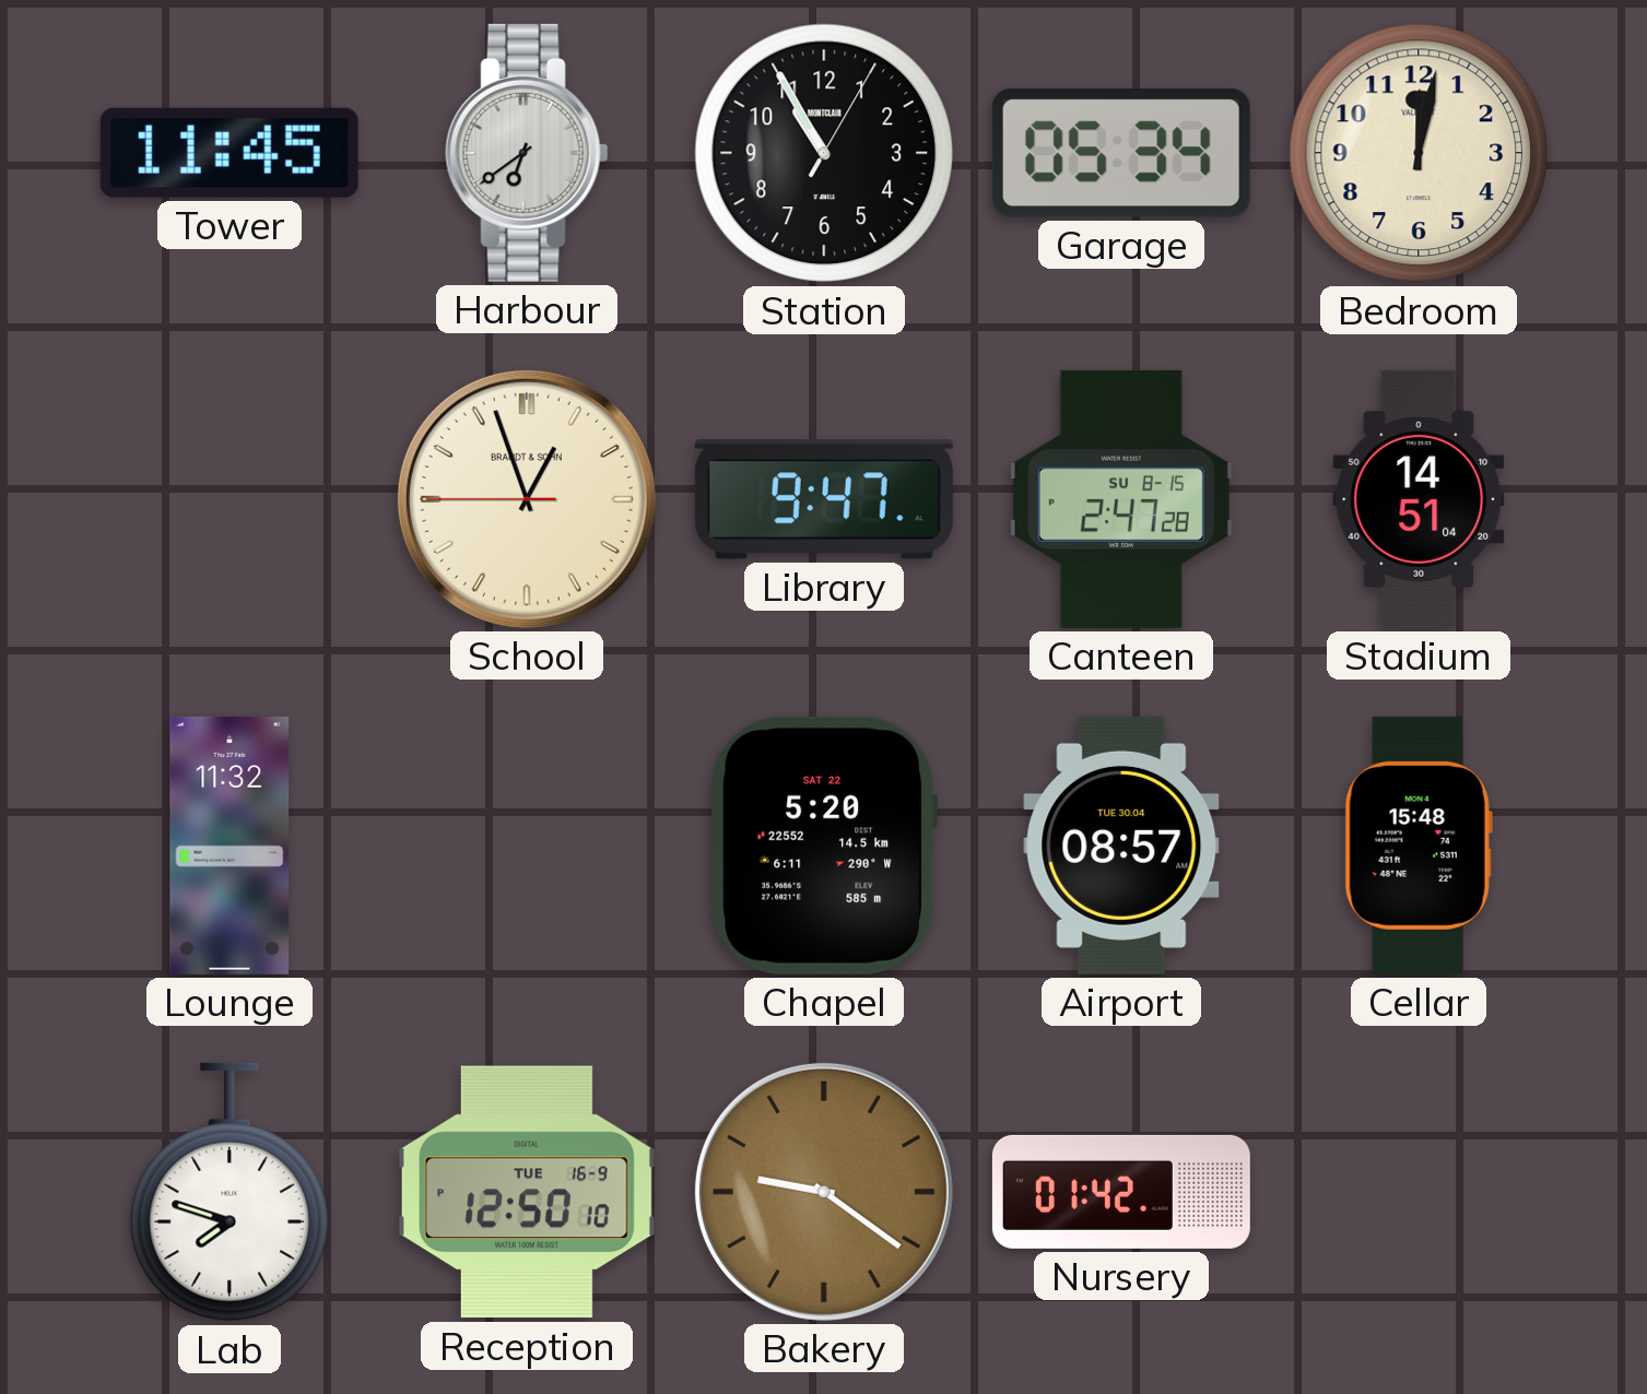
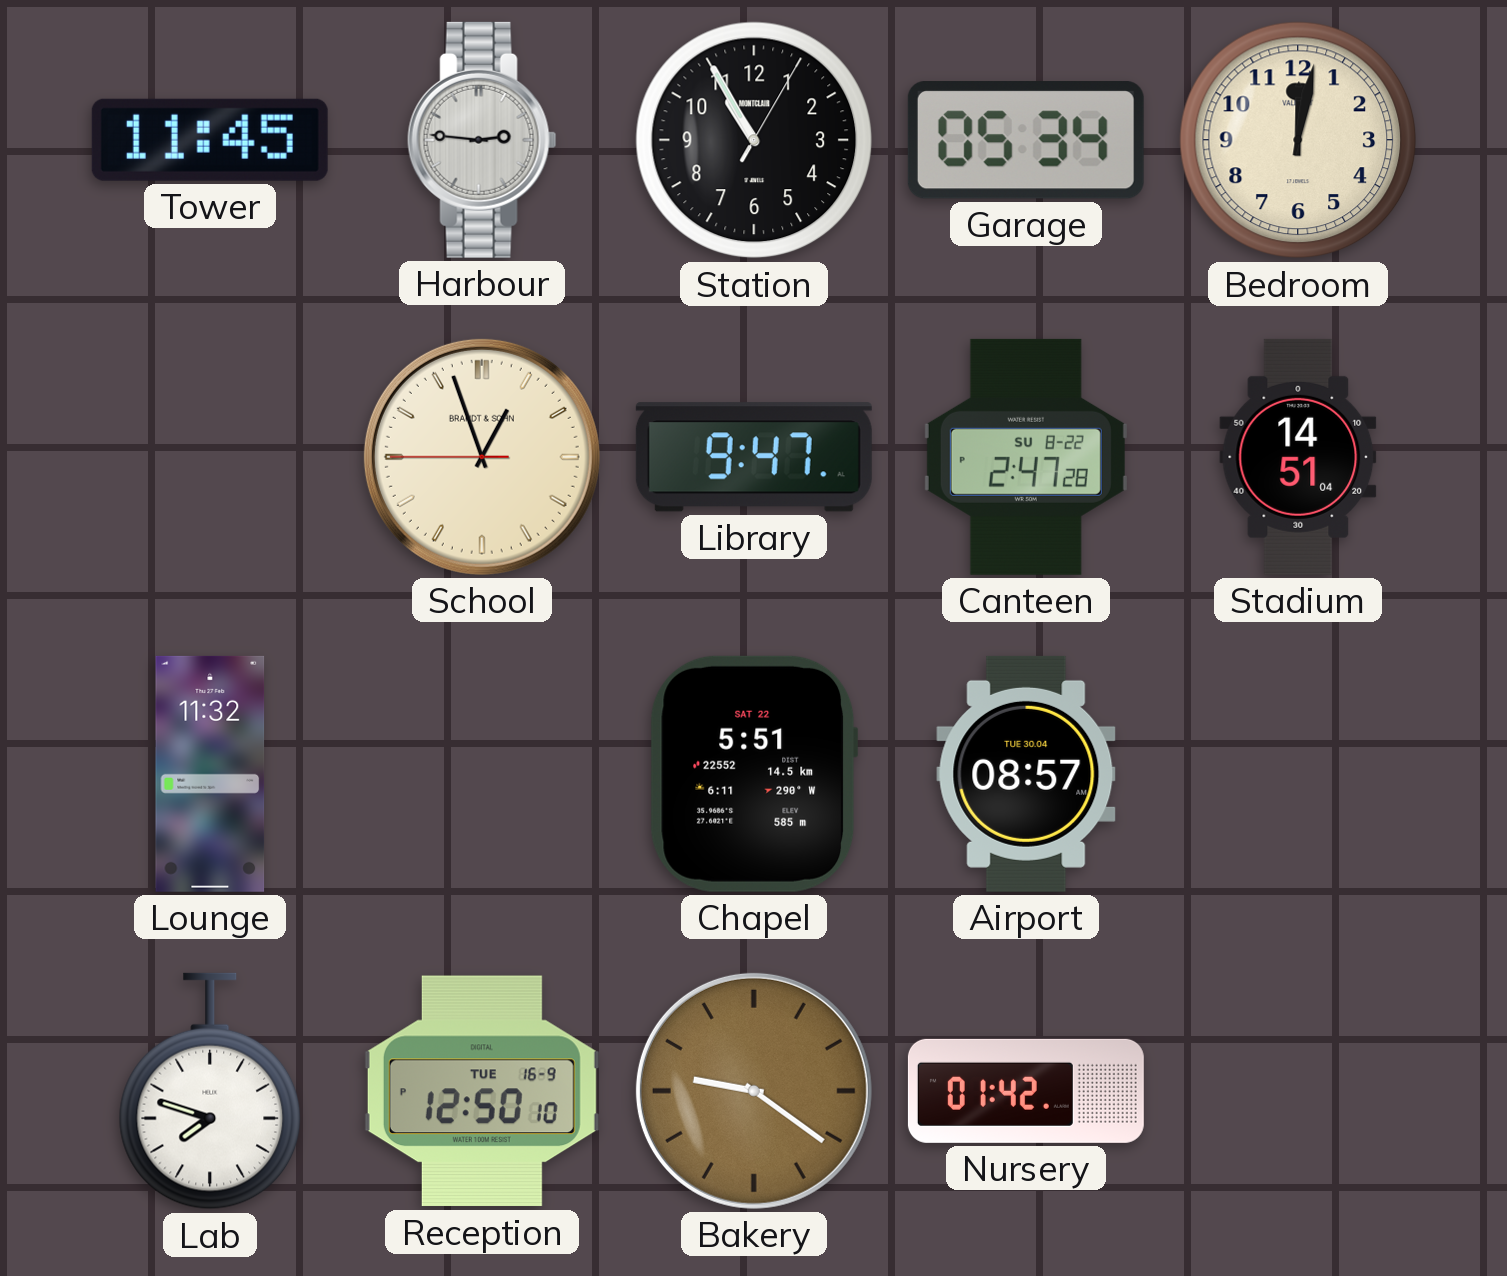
Harbour: 6:39 -> 2:46 (482, 140)
Canteen date: SU 8-15 -> SU 8-22 (1026, 457)
Chapel: 5:20 -> 5:51 (754, 774)
Cellar: 15:48 -> none (1419, 846)
